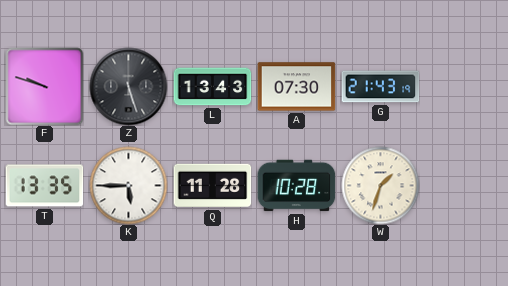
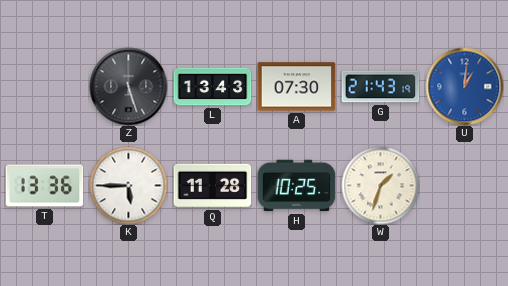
F: 9:48 -> none (44, 86)
U: none -> 1:01 (464, 86)
T: 13:35 -> 13:36 (44, 186)
H: 10:28 -> 10:25 (296, 186)
